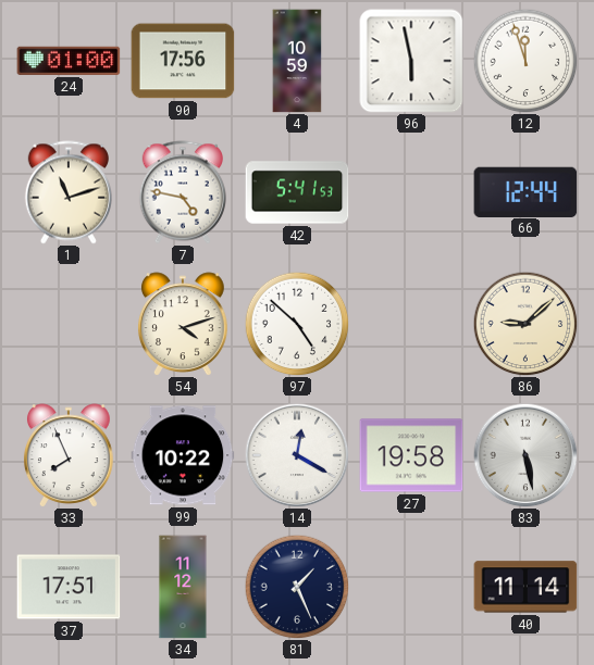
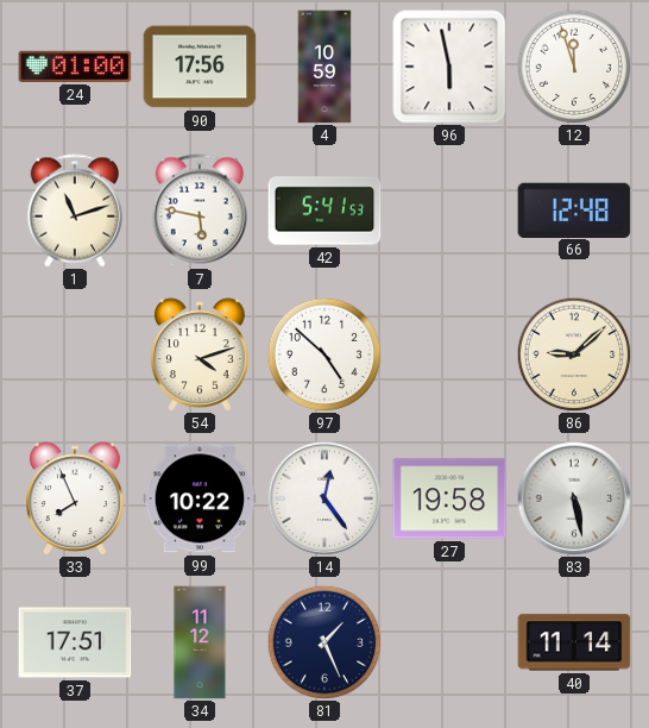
7: 4:47 -> 5:47 (199, 211)
66: 12:44 -> 12:48 (574, 209)
14: 12:20 -> 12:24 (324, 498)
